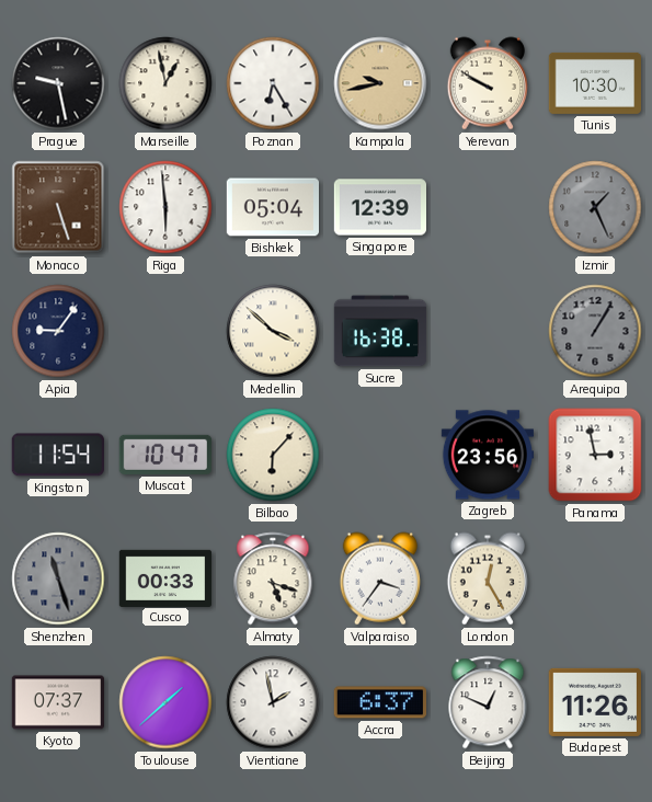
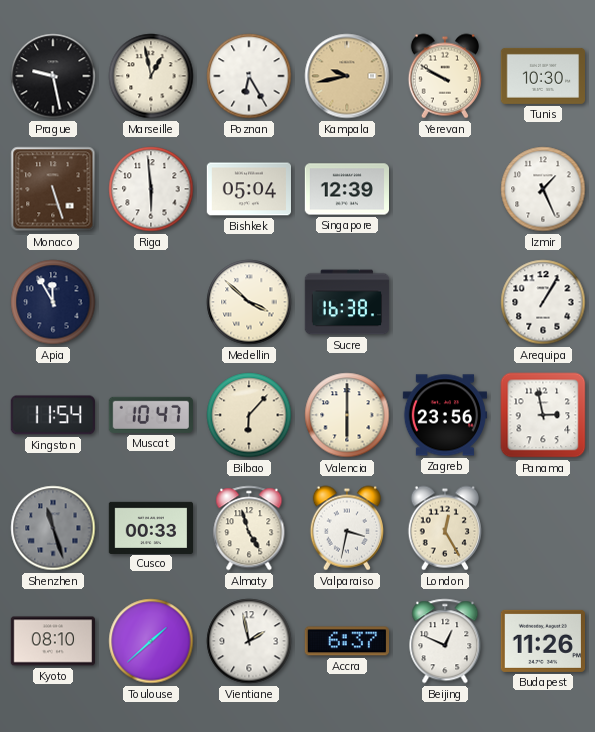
Izmir dial: grey -> white (543, 189)
Apia: 9:06 -> 11:55 (53, 302)
Arequipa dial: grey -> white (543, 302)
Valencia: none -> 6:00 (347, 415)
Almaty: 5:18 -> 4:57 (249, 528)
Valparaiso: 3:36 -> 3:32 (347, 528)
Kyoto: 07:37 -> 08:10 (52, 641)
